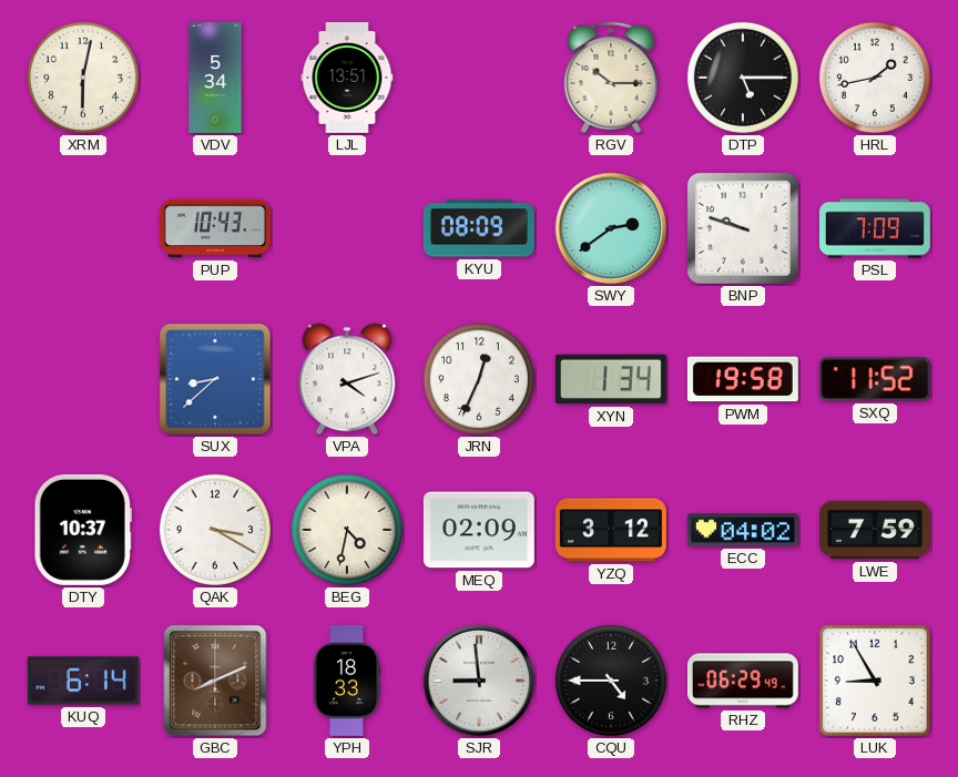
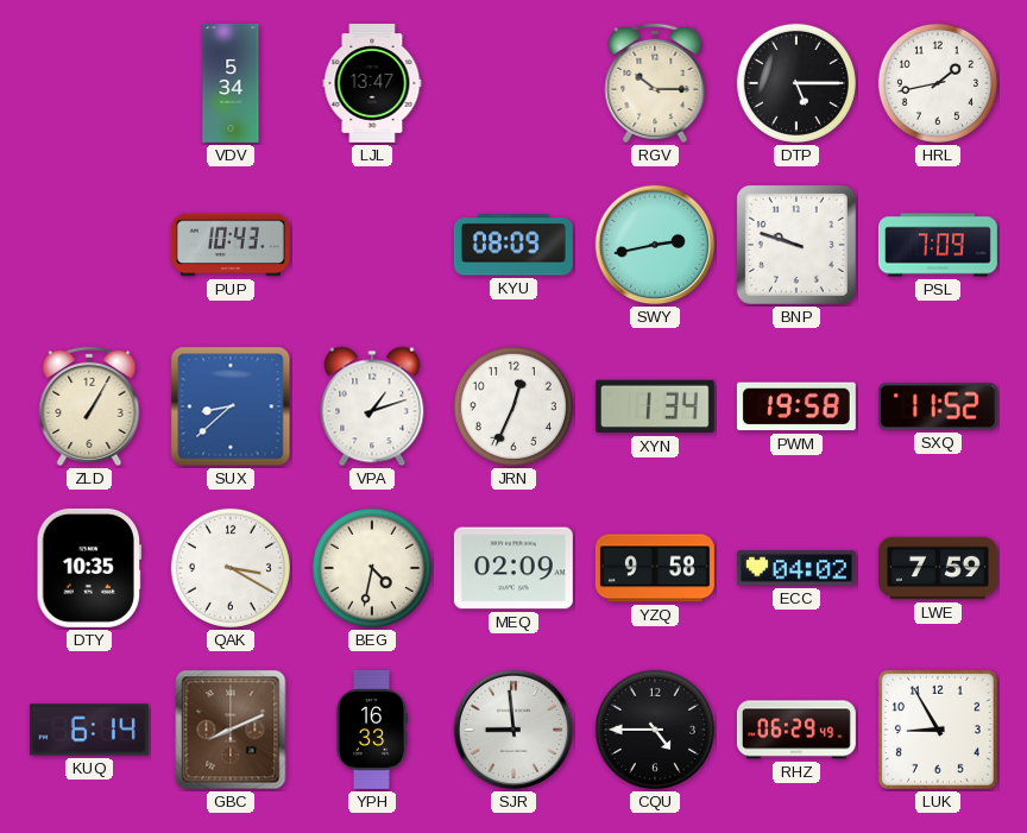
XRM: 6:02 -> none (83, 78)
LJL: 13:51 -> 13:47 (372, 83)
SWY: 2:39 -> 2:43 (655, 245)
ZLD: none -> 1:05 (89, 406)
VPA: 4:12 -> 1:12 (372, 406)
DTY: 10:37 -> 10:35 (89, 568)
YZQ: 3:12 -> 9:58 (655, 568)
YPH: 18:33 -> 16:33 (371, 730)
